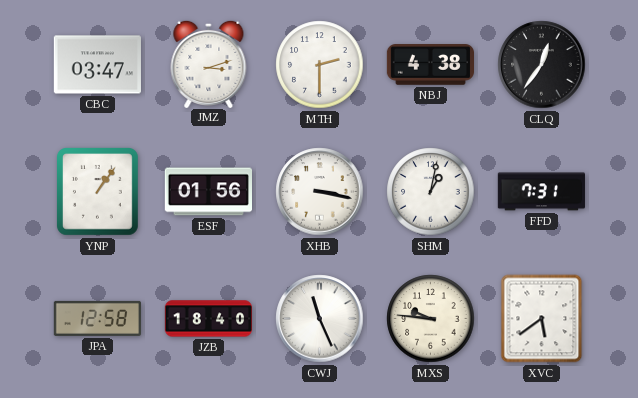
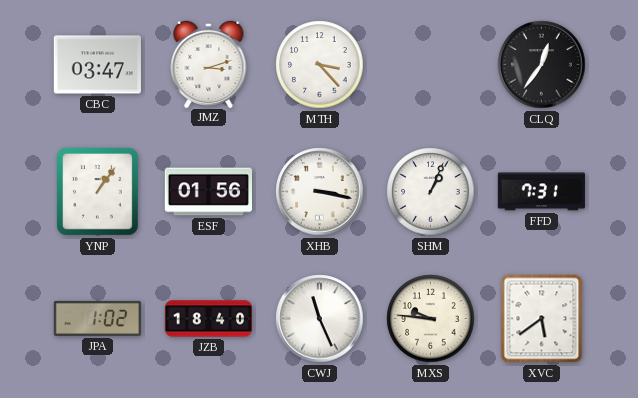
MTH: 2:30 -> 3:23 (320, 65)
NBJ: 4:38 -> none (430, 65)
SHM: 1:02 -> 1:04 (431, 192)
JPA: 12:58 -> 1:02 (97, 318)
